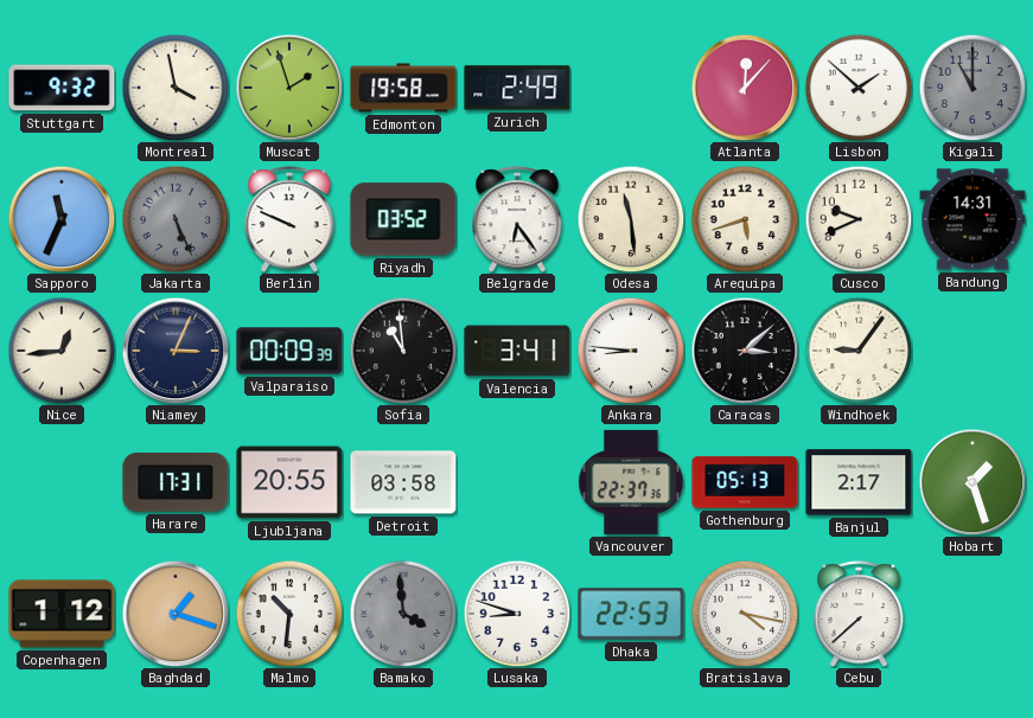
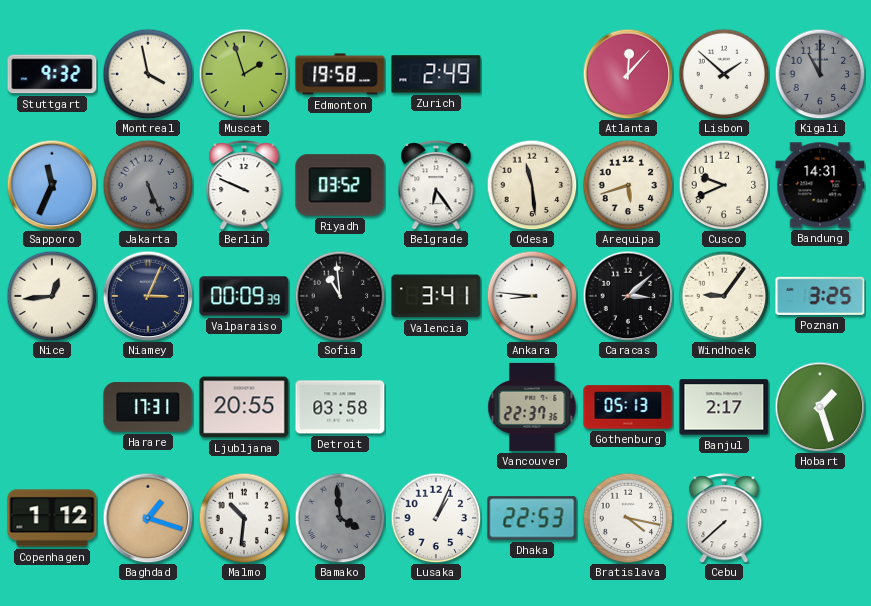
Poznan: none -> 3:25 (820, 296)
Lusaka: 8:48 -> 1:04 (436, 518)
